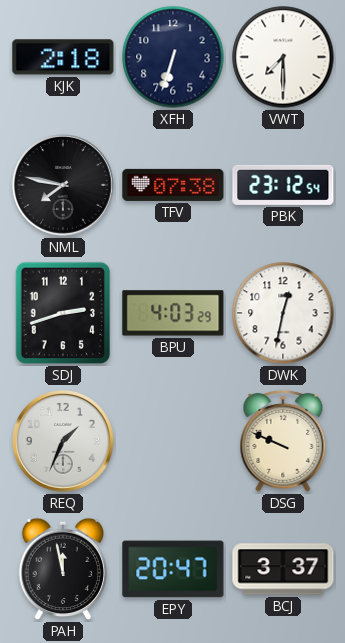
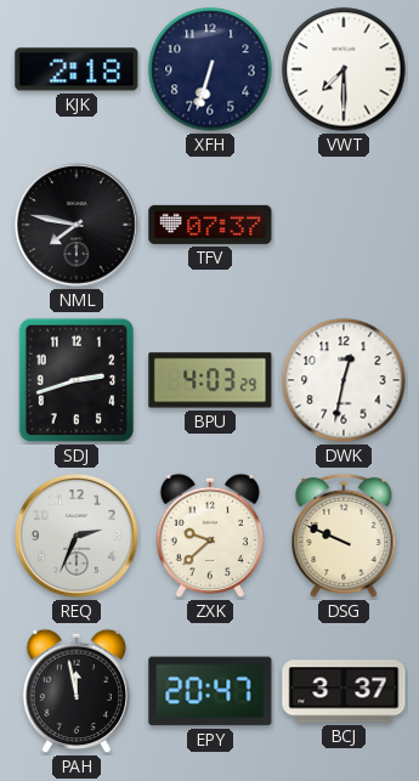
TFV: 07:38 -> 07:37 (210, 225)
PBK: 23:12 -> none (283, 185)
REQ: 1:34 -> 2:34 (77, 536)
ZXK: none -> 9:38 (210, 536)
